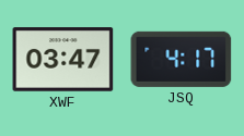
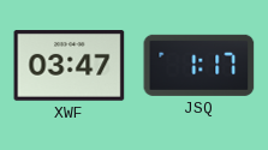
JSQ: 4:17 -> 1:17 (199, 65)
